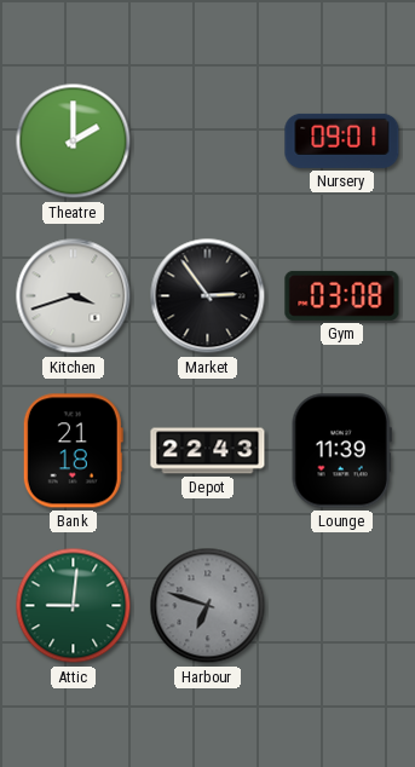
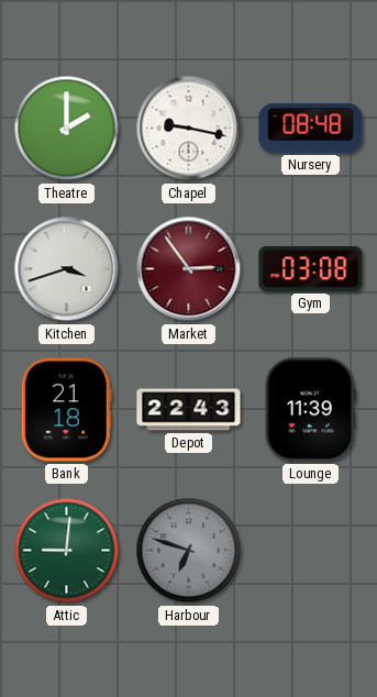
Chapel: none -> 9:17 (189, 129)
Nursery: 09:01 -> 08:48 (311, 128)
Market dial: black -> burgundy (189, 269)
